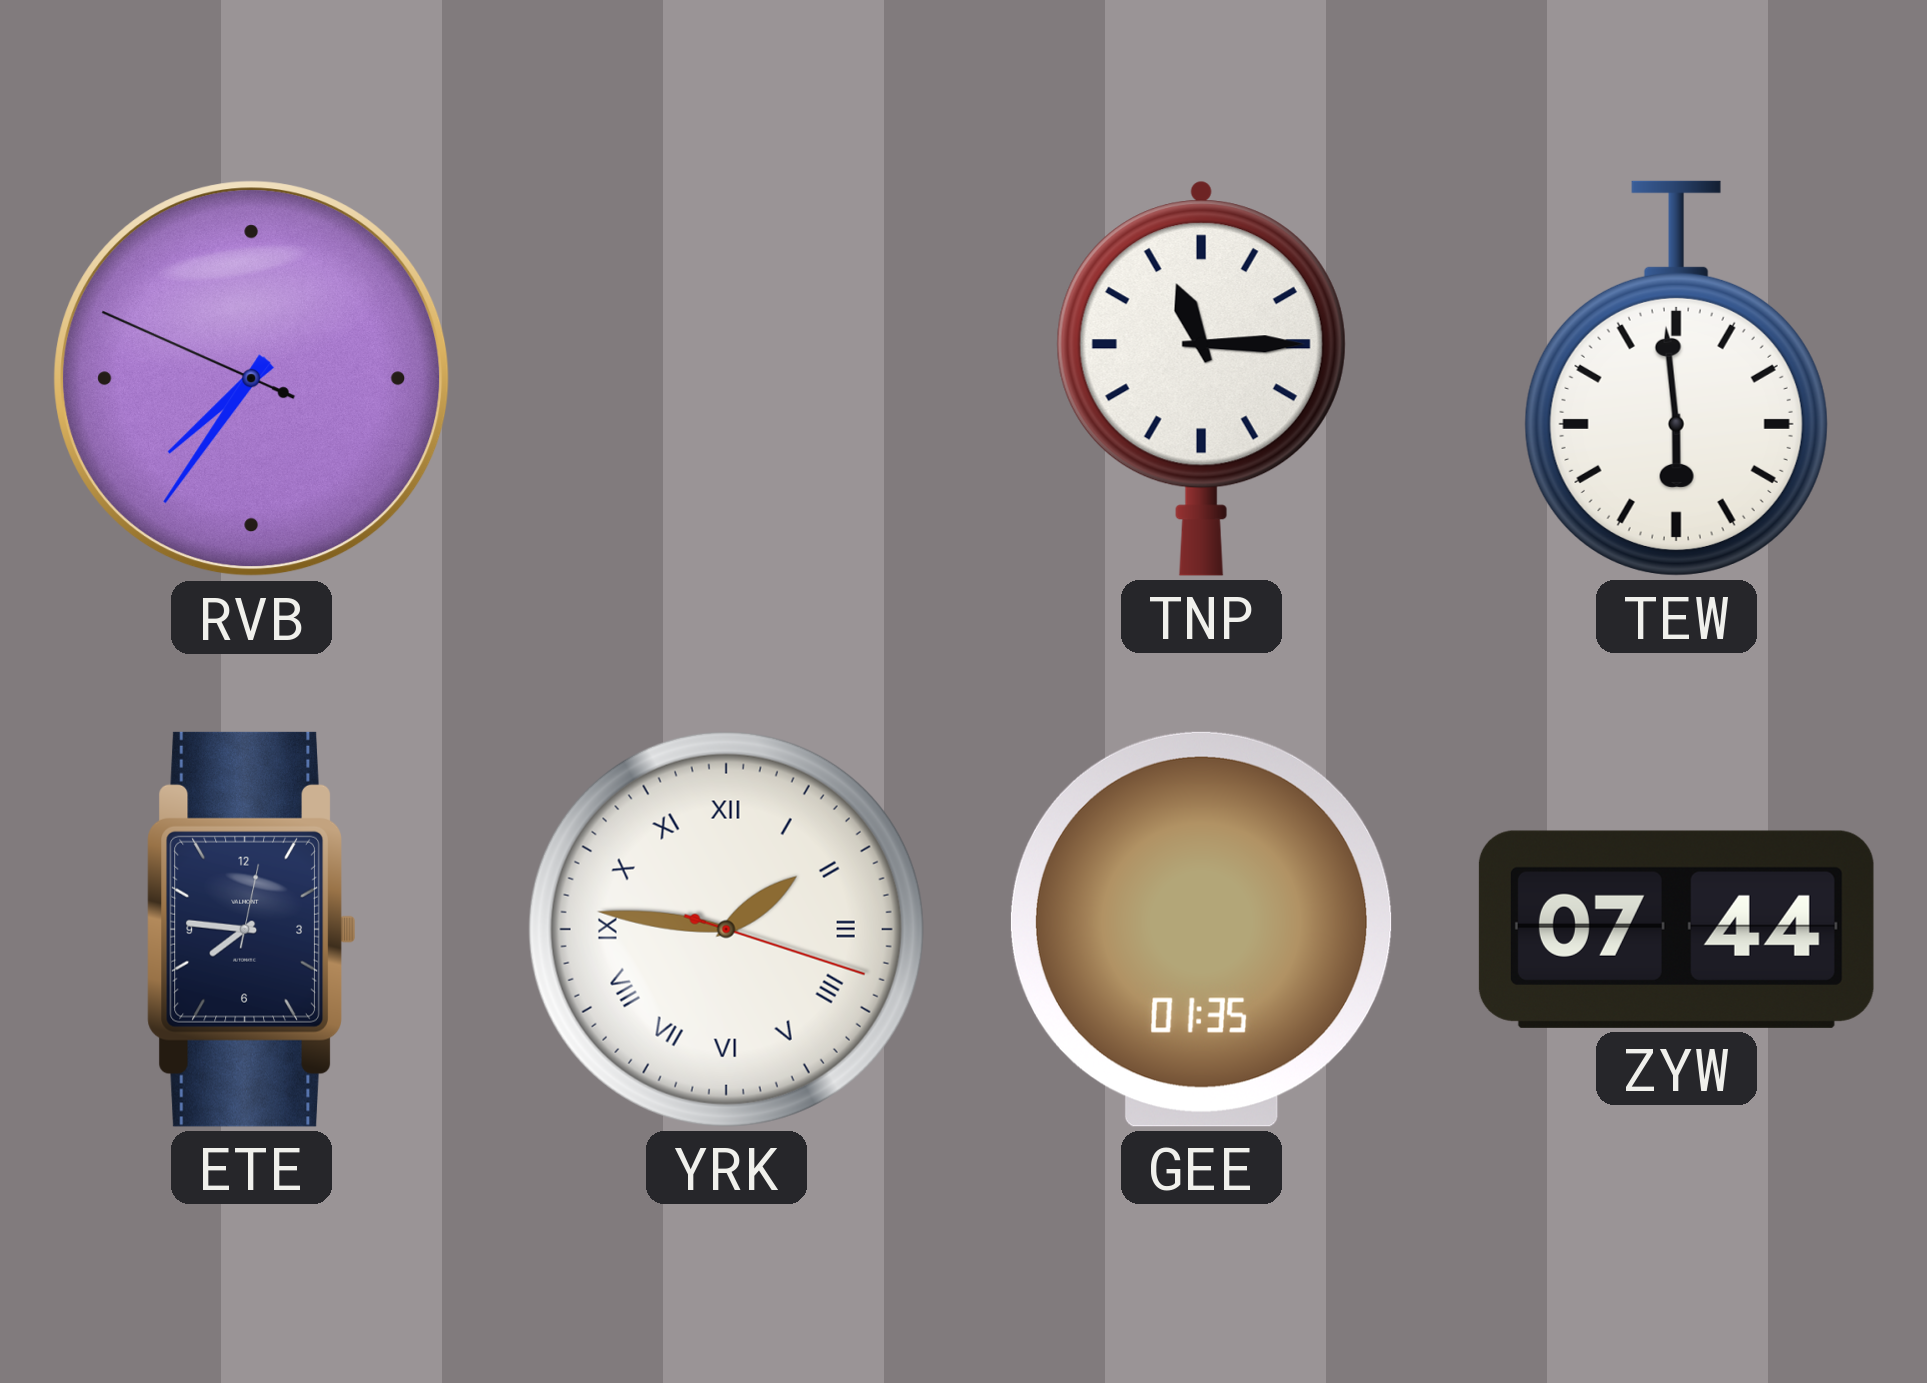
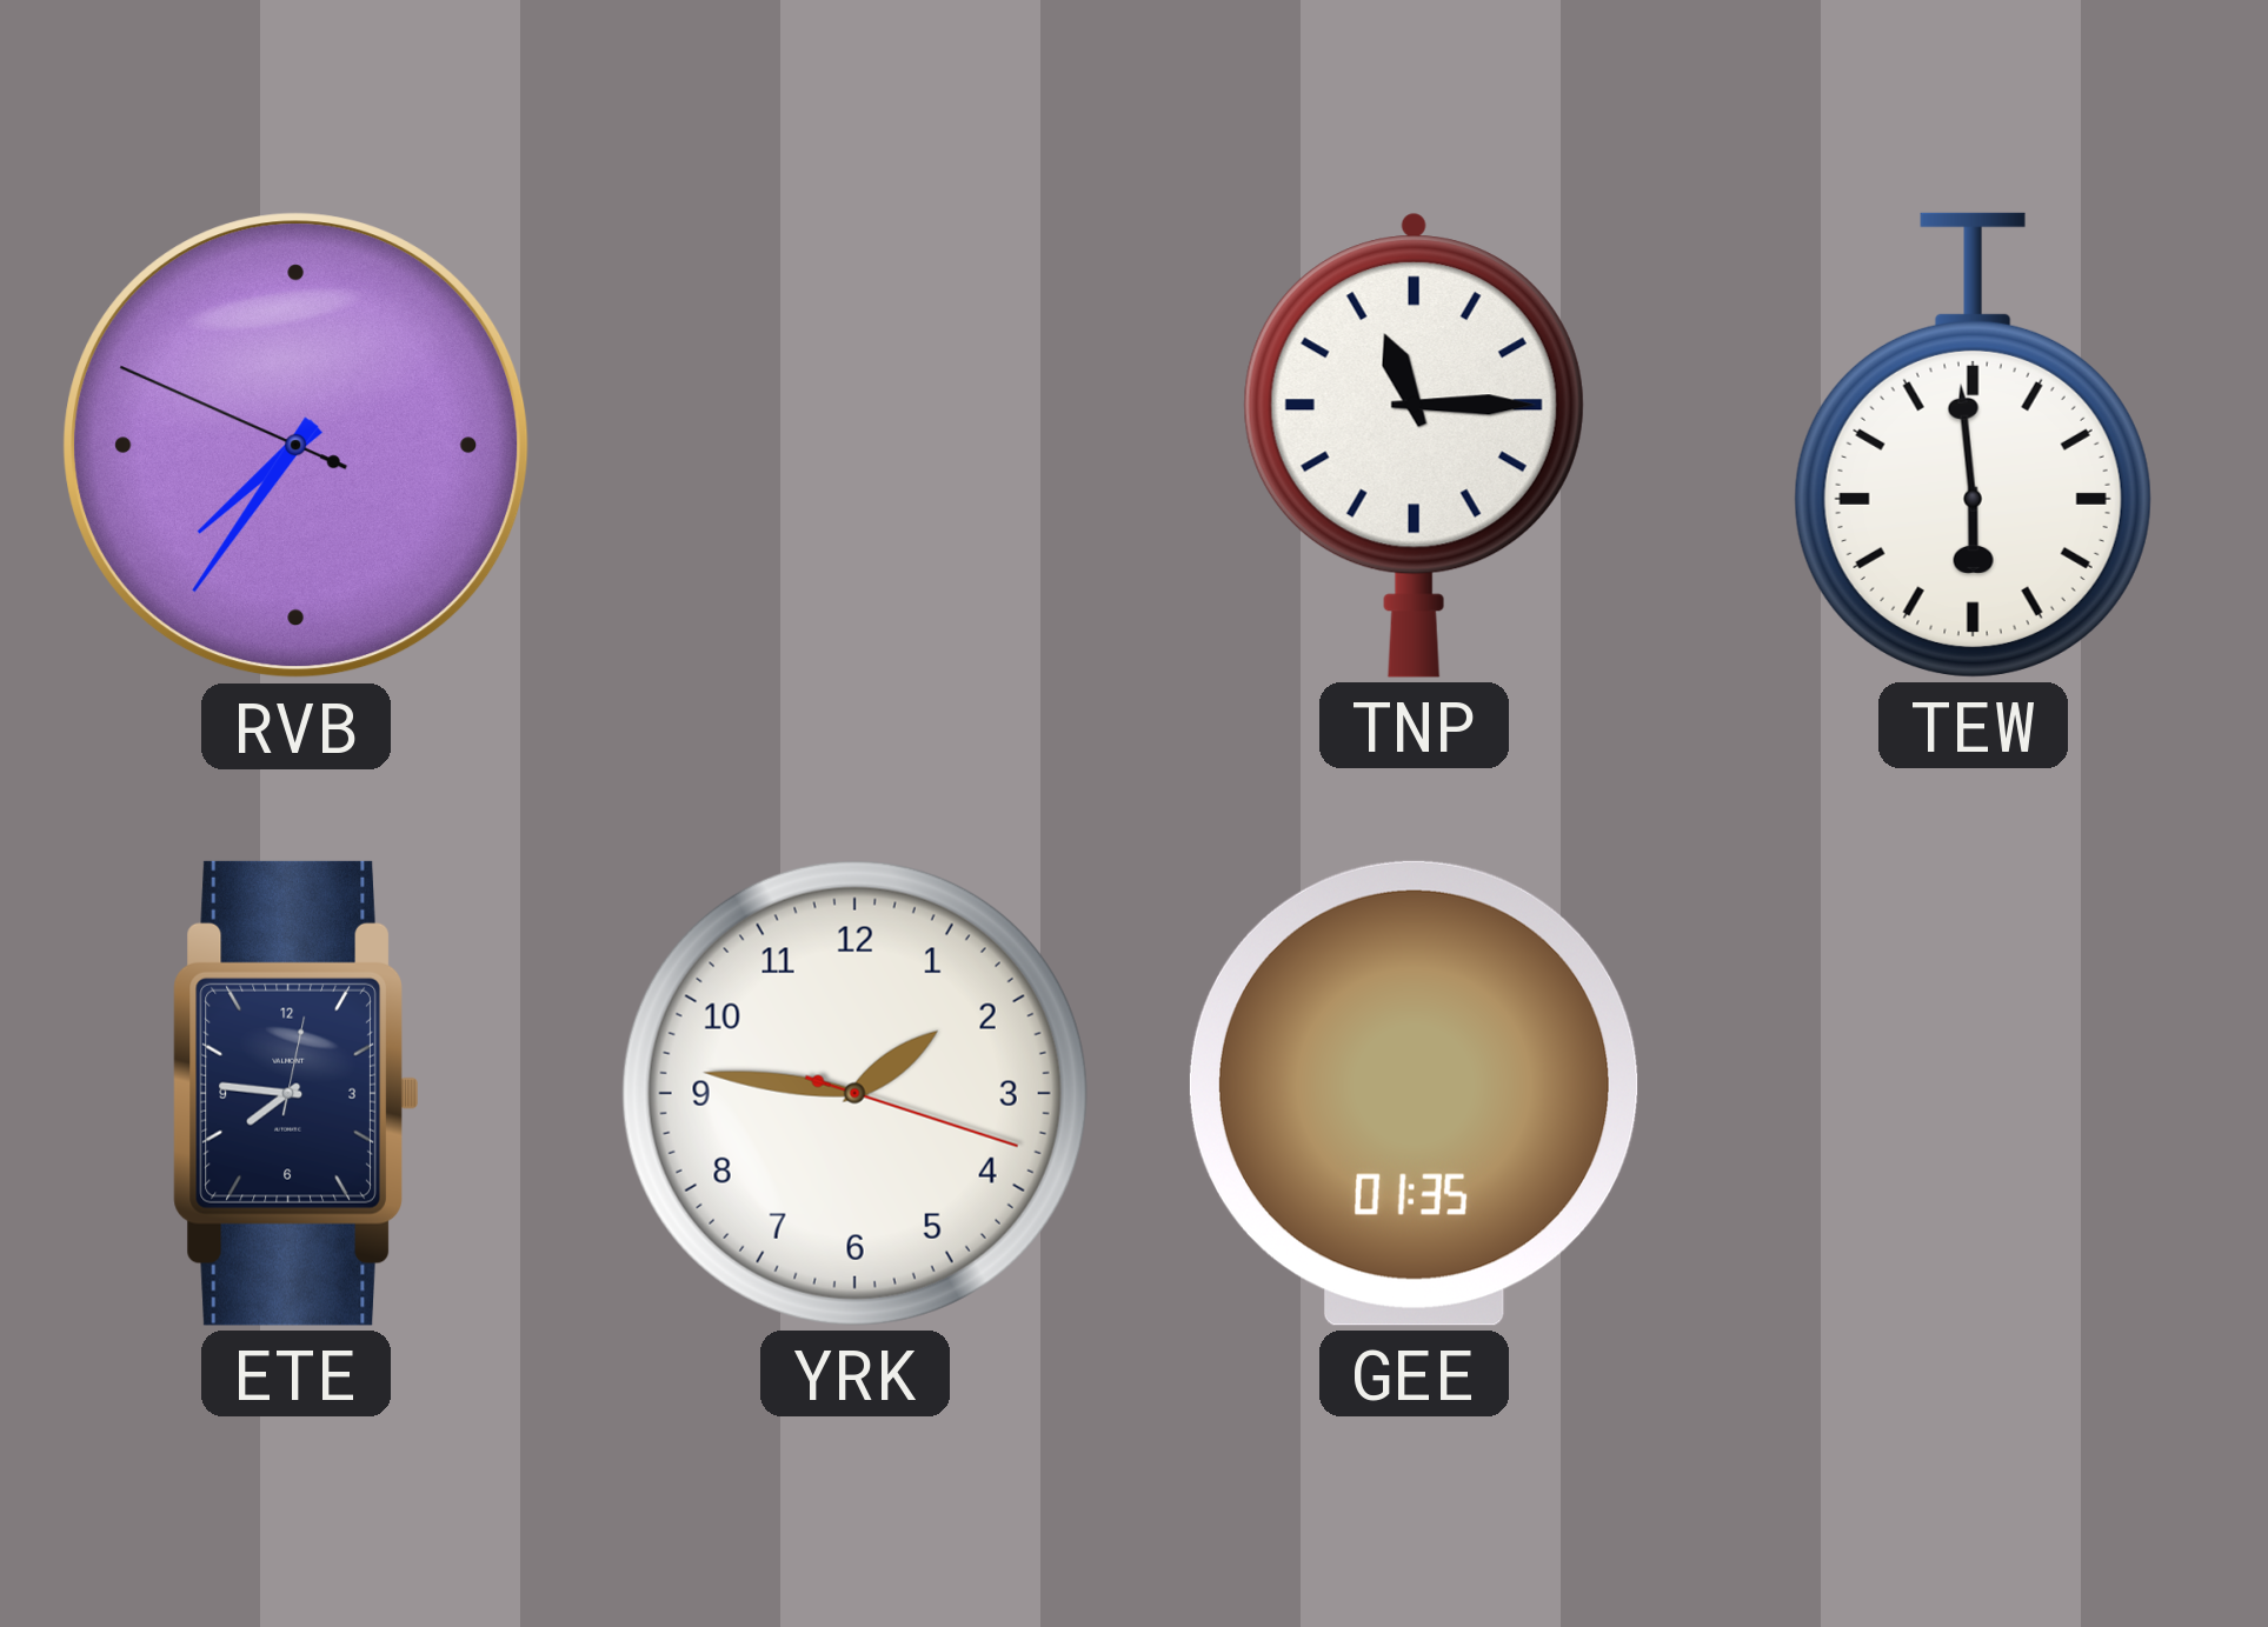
YRK numerals: Roman -> Arabic (854, 1093)
ZYW: 07:44 -> none (1676, 929)
